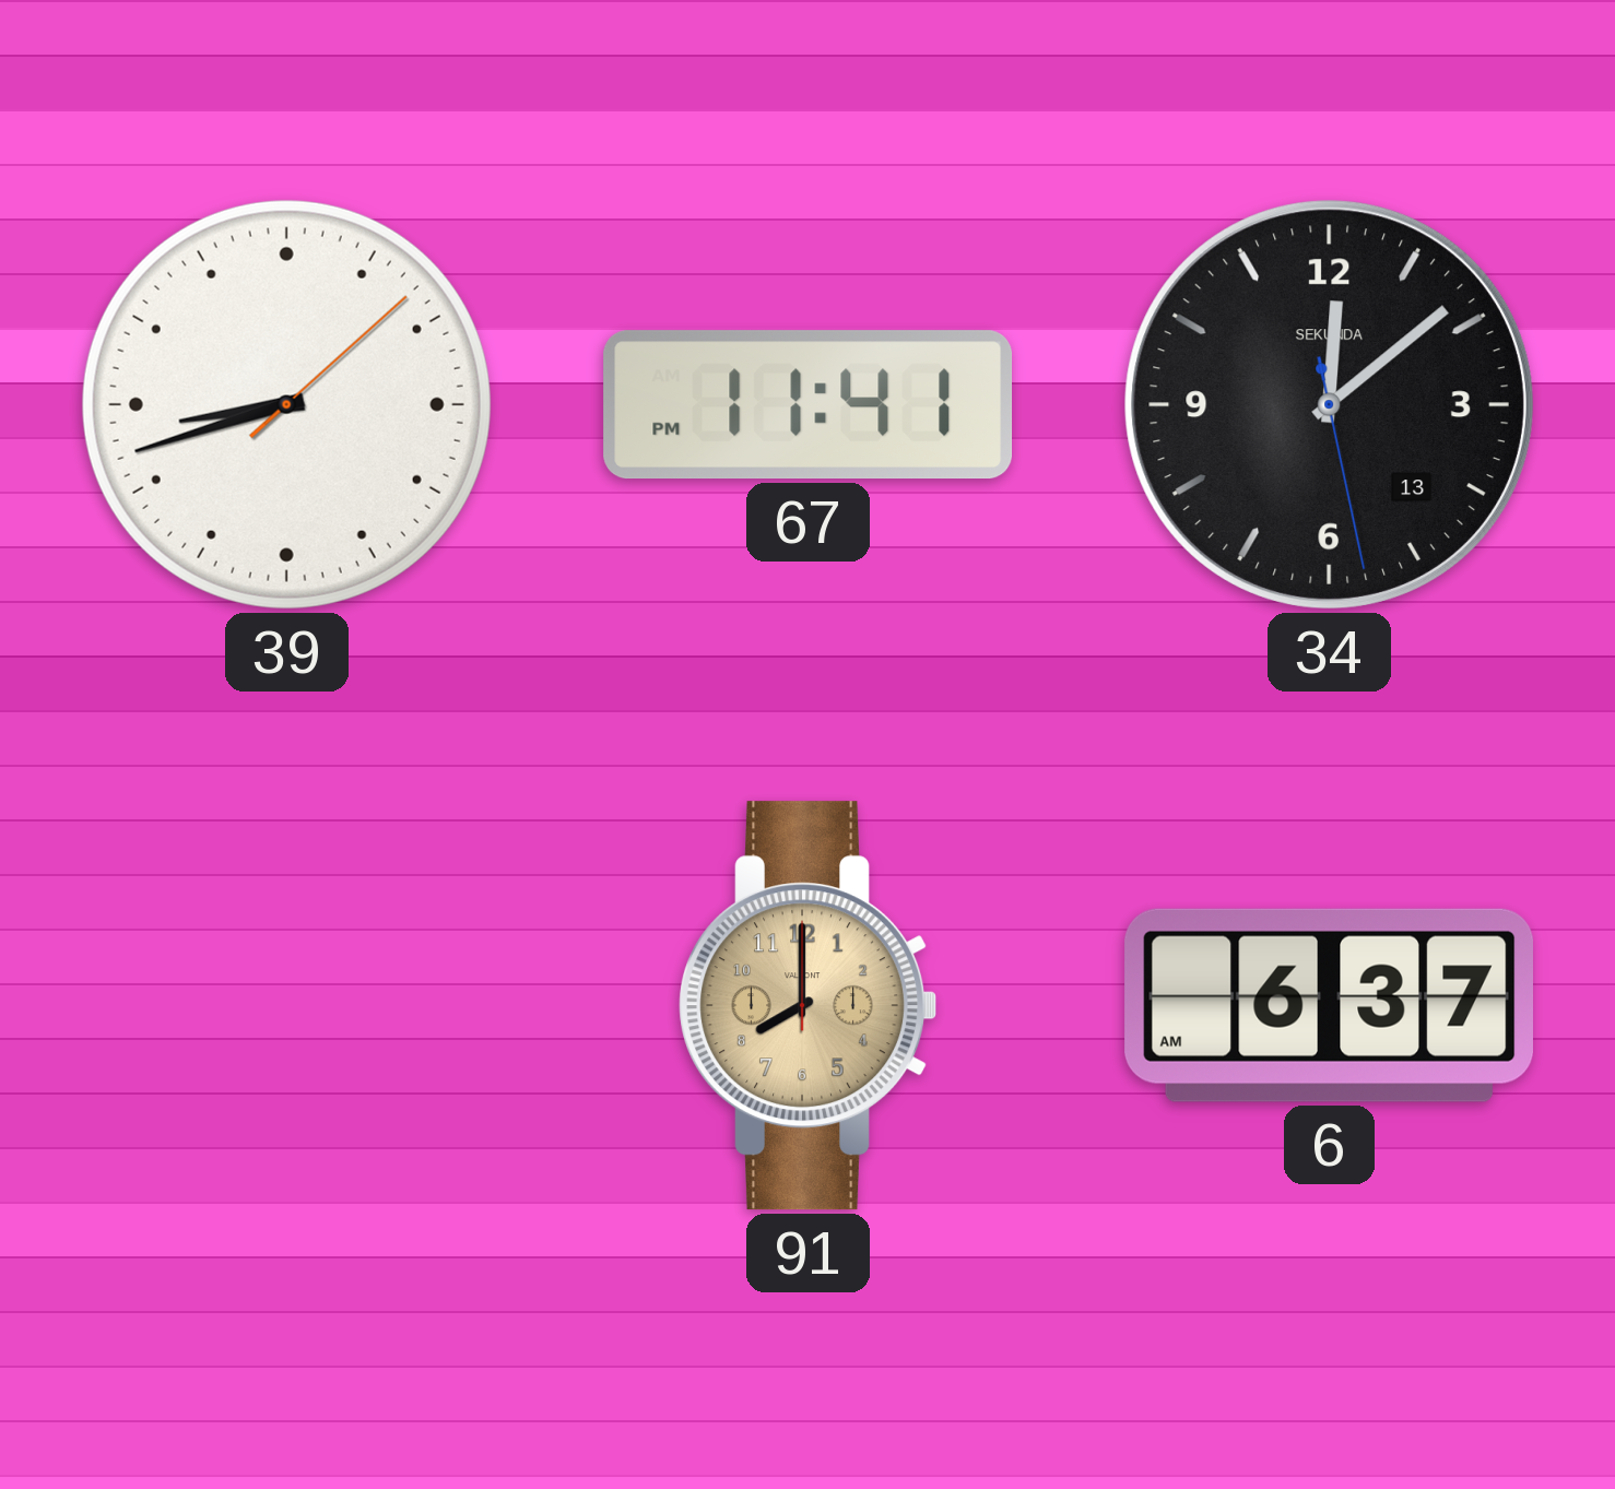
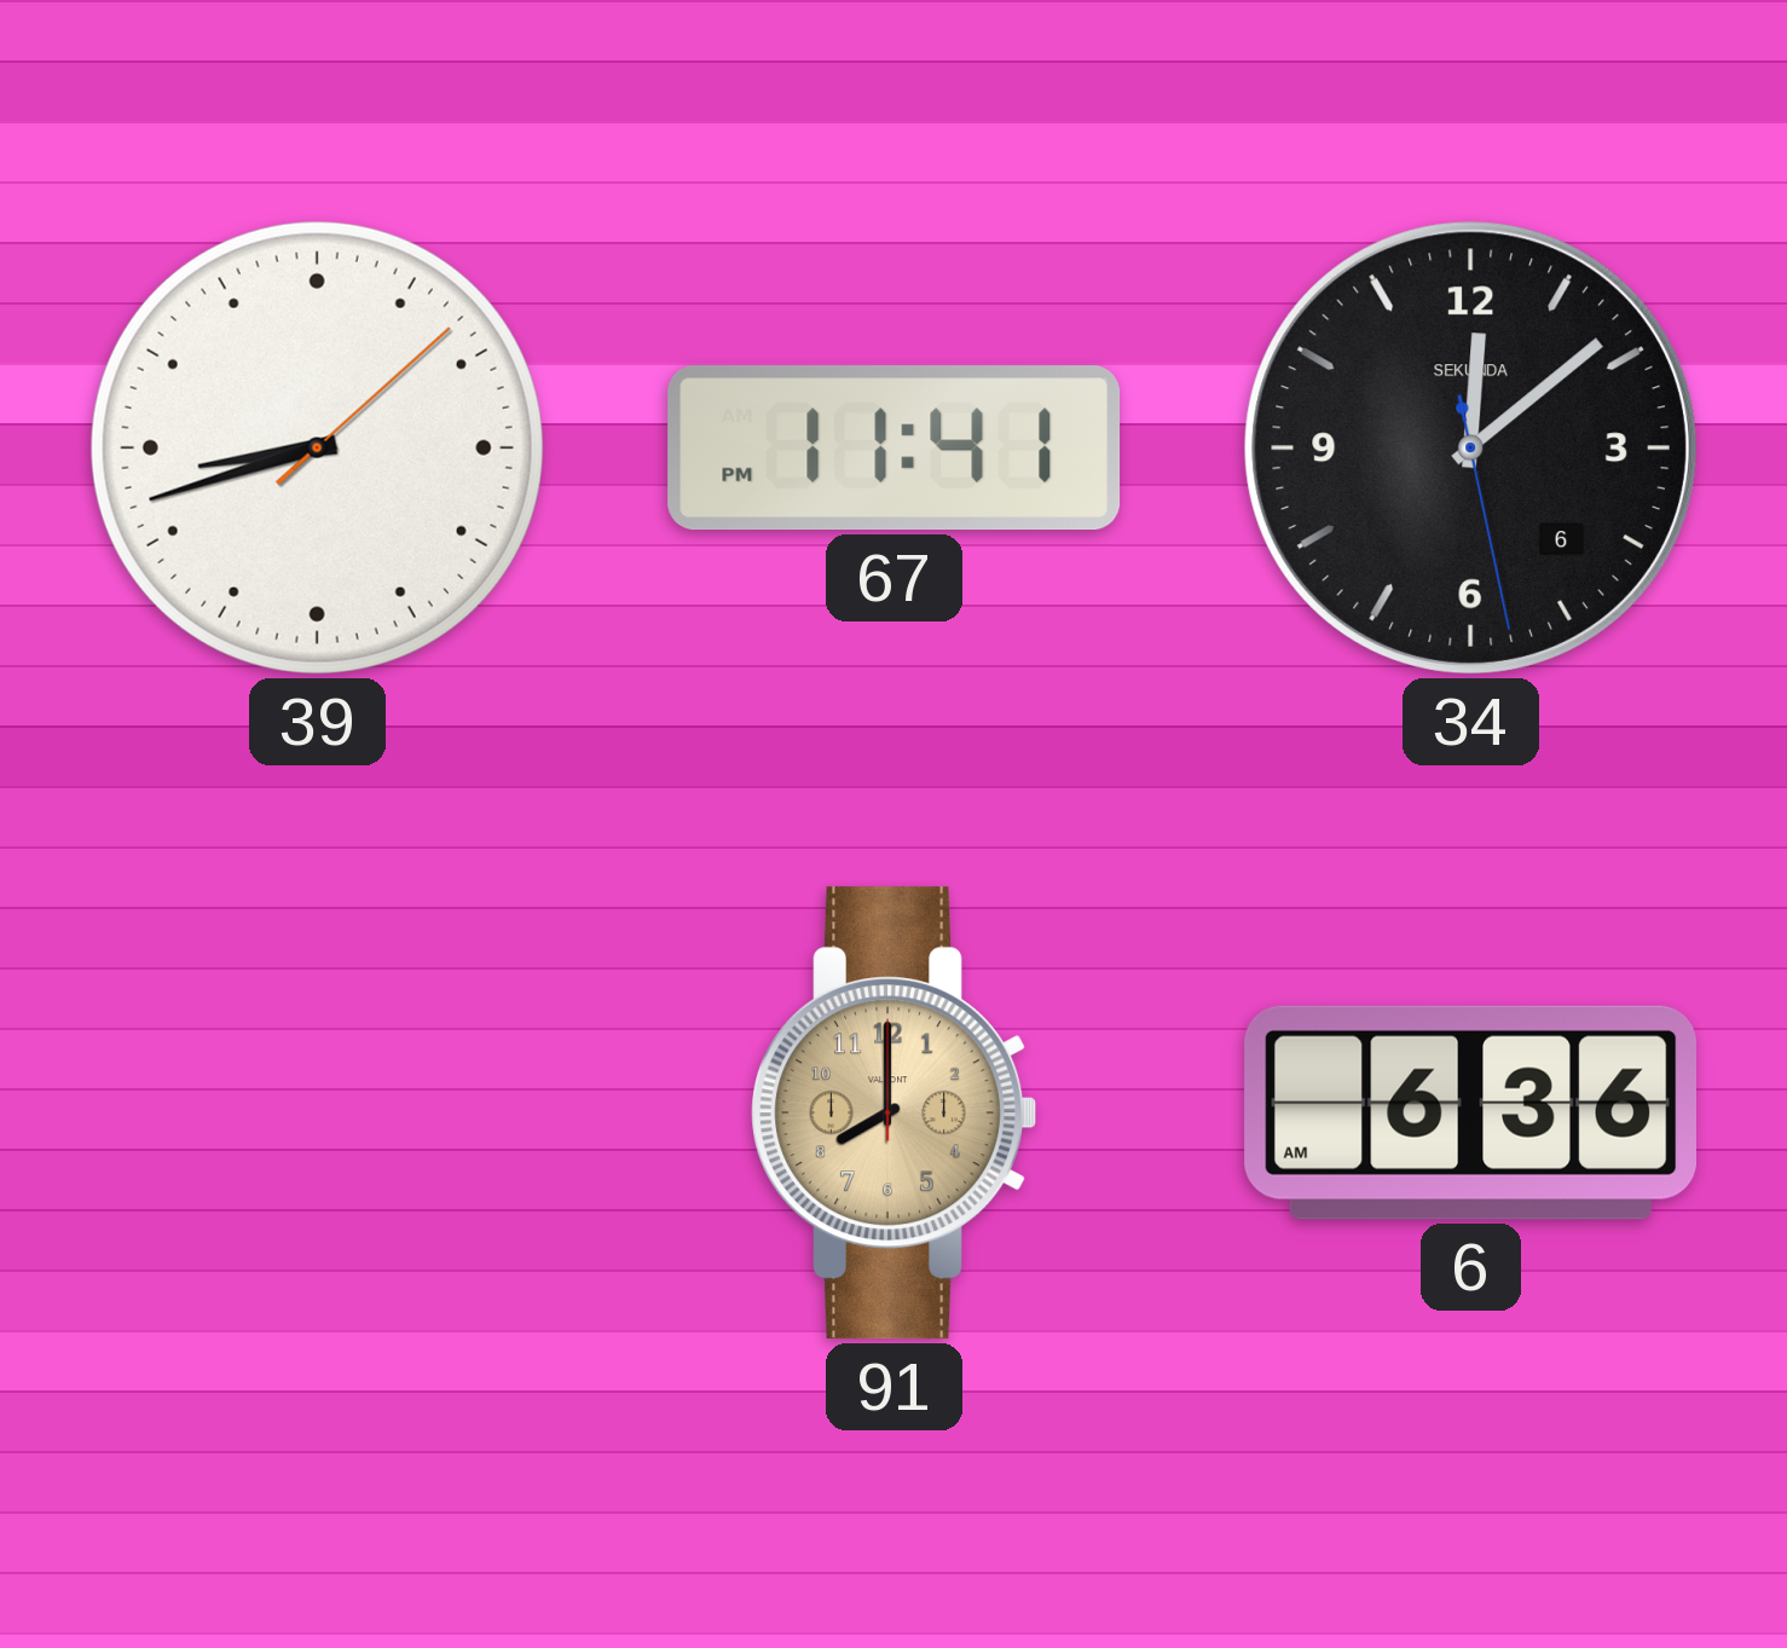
34 date: 13 -> 6 (1470, 447)
6: 6:37 -> 6:36 (1470, 1112)
